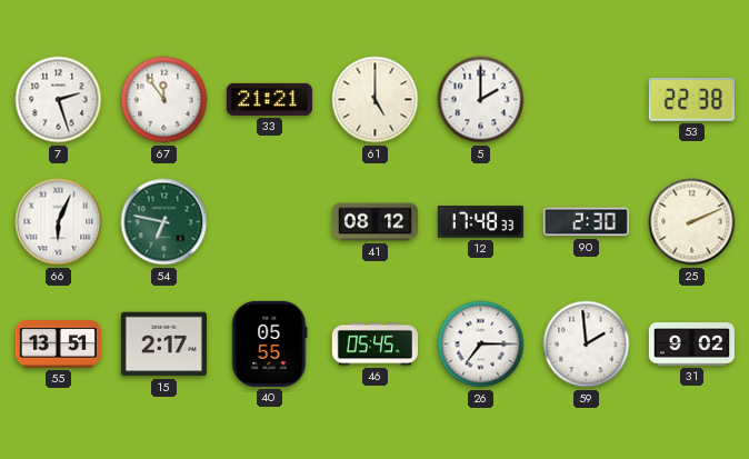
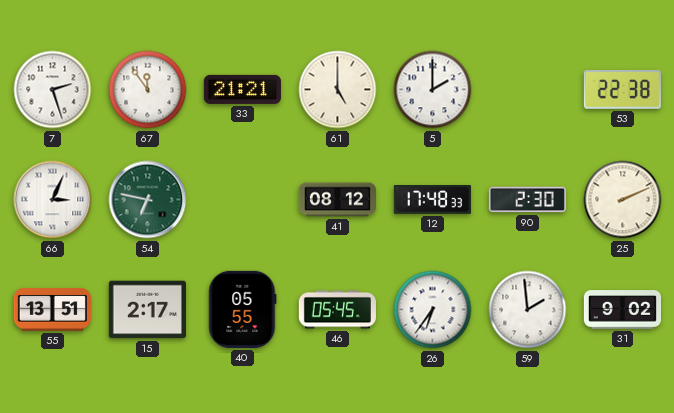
66: 6:04 -> 3:04 (53, 200)
26: 7:15 -> 6:36 (433, 310)
